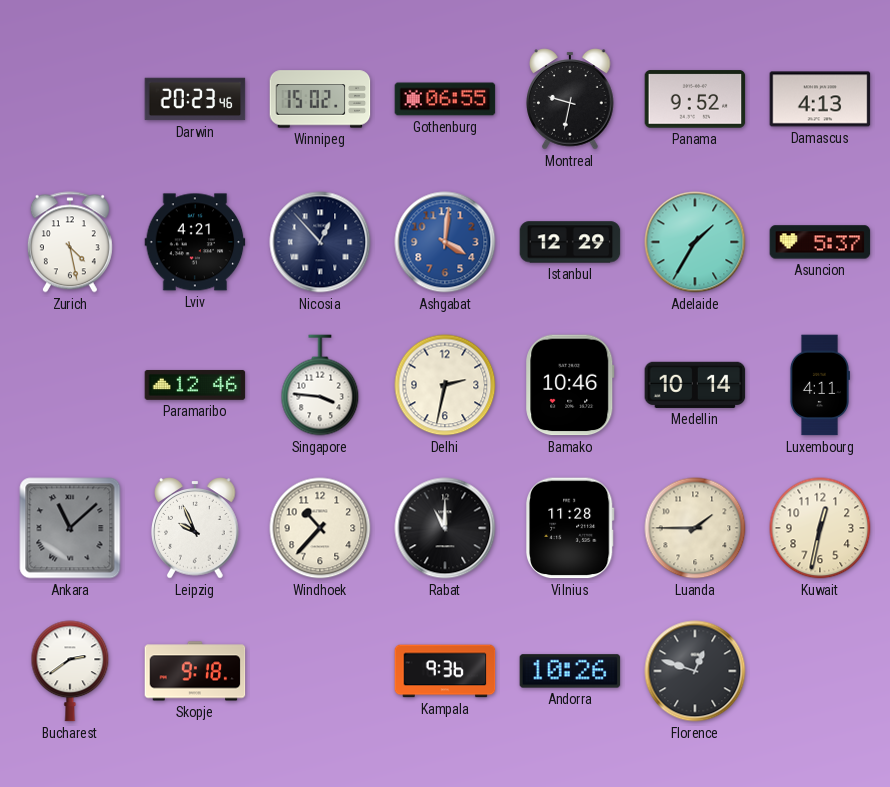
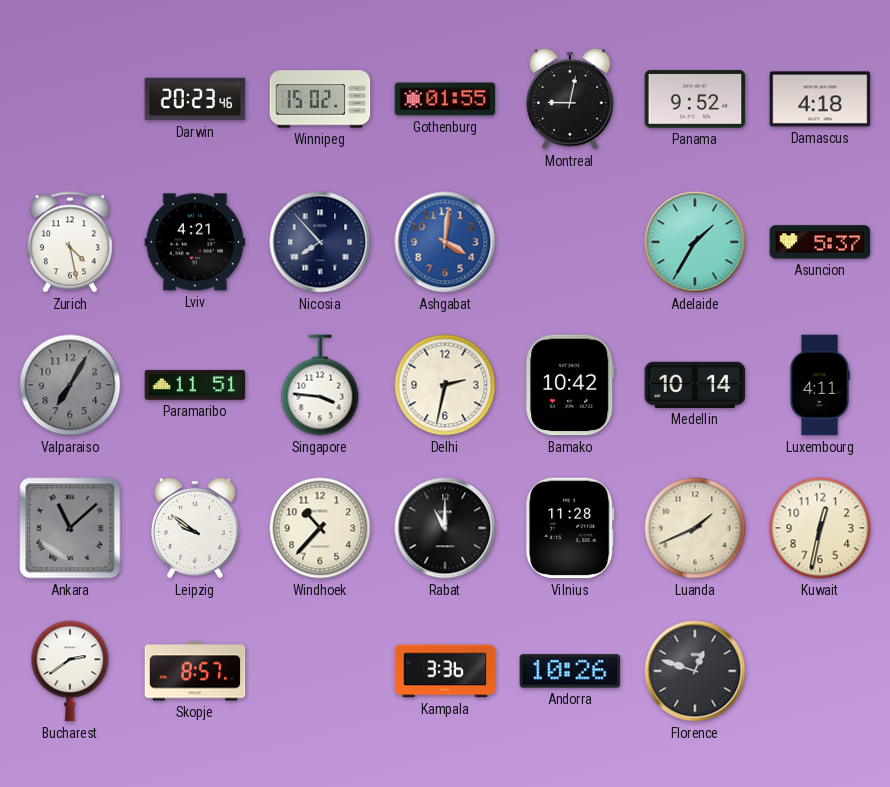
Gothenburg: 06:55 -> 01:55 (445, 99)
Montreal: 9:32 -> 9:02 (570, 99)
Damascus: 4:13 -> 4:18 (820, 99)
Nicosia: 12:53 -> 7:53 (320, 242)
Istanbul: 12:29 -> none (570, 242)
Valparaiso: none -> 7:05 (70, 385)
Paramaribo: 12:46 -> 11:51 (195, 385)
Bamako: 10:46 -> 10:42 (570, 385)
Leipzig: 9:56 -> 9:51 (195, 528)
Luanda: 1:45 -> 1:41 (695, 528)
Skopje: 9:18 -> 8:57 (195, 671)
Kampala: 9:36 -> 3:36 (445, 671)
